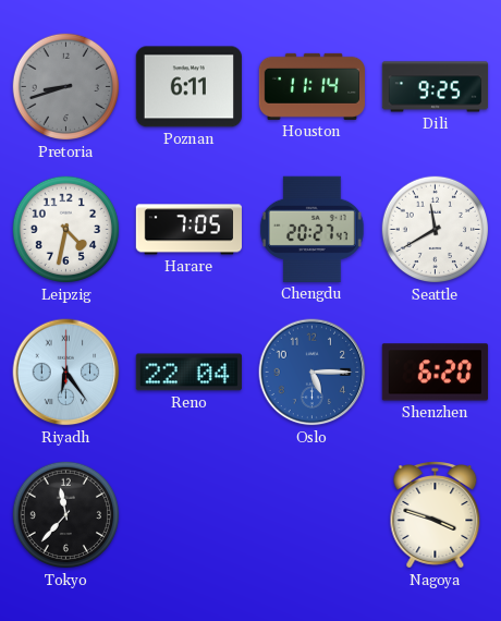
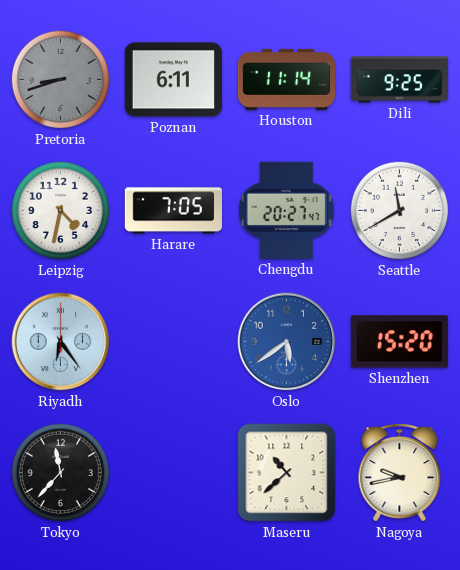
Reno: 22:04 -> none (188, 373)
Oslo: 5:15 -> 5:39 (287, 342)
Shenzhen: 6:20 -> 15:20 (399, 342)
Maseru: none -> 10:38 (287, 473)
Nagoya: 3:48 -> 9:43 (400, 473)
